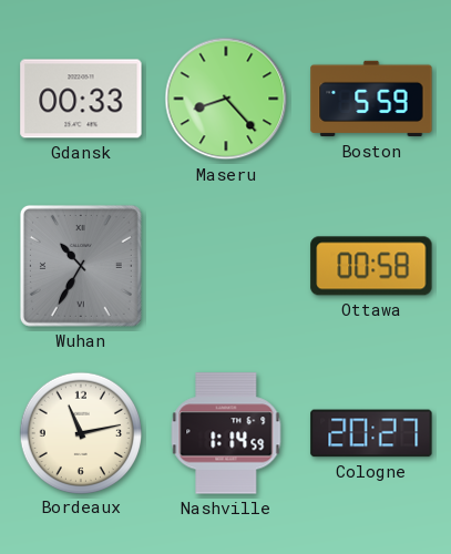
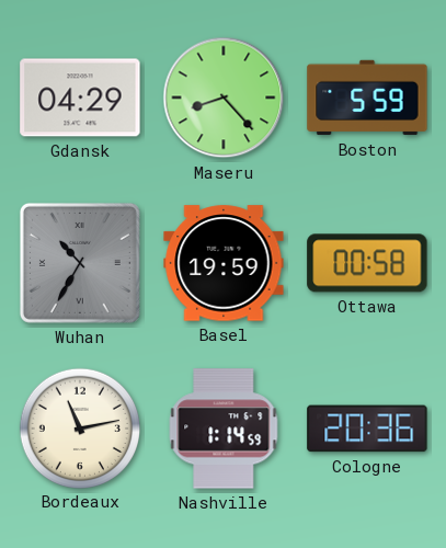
Gdansk: 00:33 -> 04:29 (80, 98)
Basel: none -> 19:59 (224, 263)
Cologne: 20:27 -> 20:36 (367, 429)
